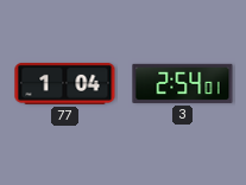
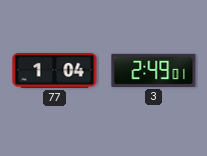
3: 2:54 -> 2:49 (154, 70)
